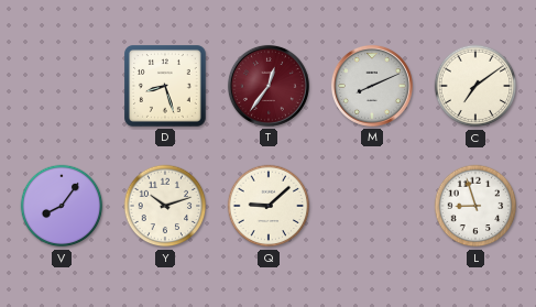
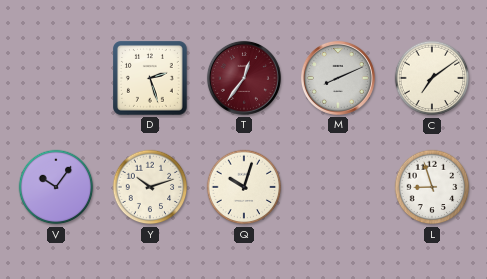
D: 8:27 -> 2:27 (151, 79)
V: 8:06 -> 10:06 (56, 187)
Q: 9:08 -> 10:03 (244, 187)
